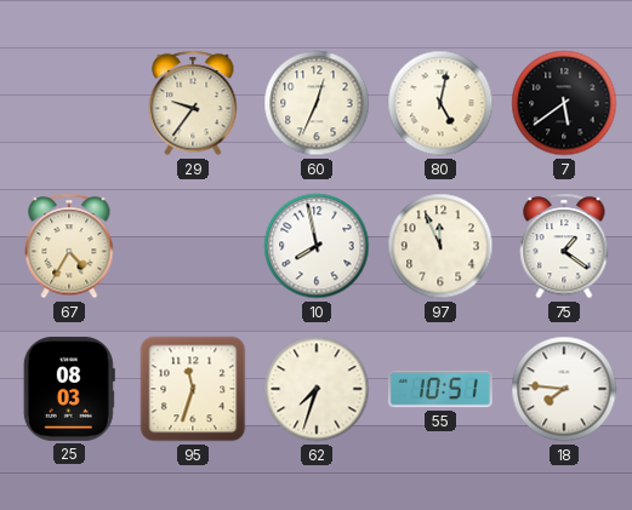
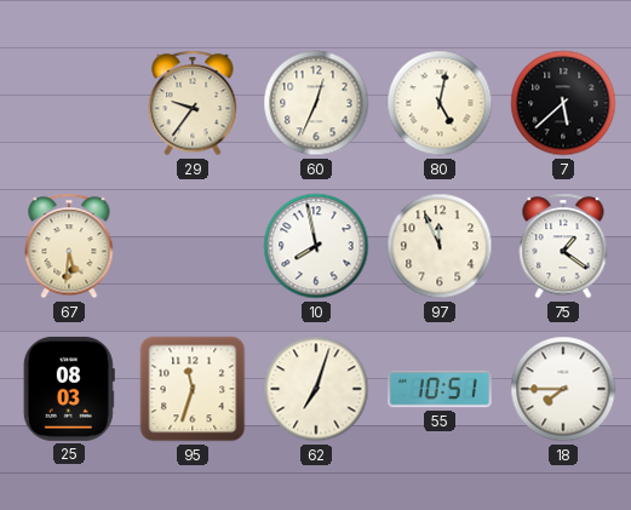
7: 5:39 -> 5:38 (563, 103)
67: 4:35 -> 5:31 (69, 246)
62: 7:33 -> 7:03 (316, 389)
18: 7:46 -> 7:45 (563, 389)
